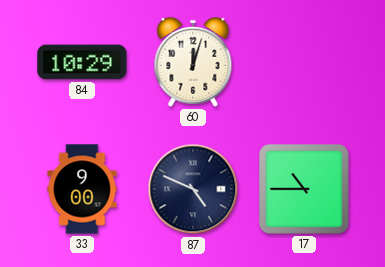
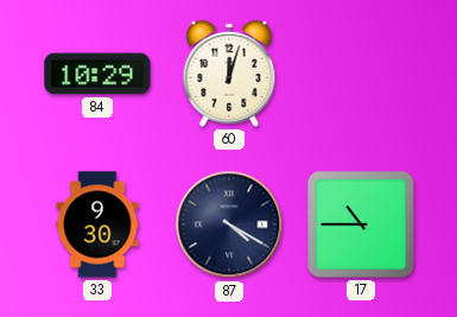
33: 9:00 -> 9:30 (97, 224)
87: 4:49 -> 4:20 (229, 224)
